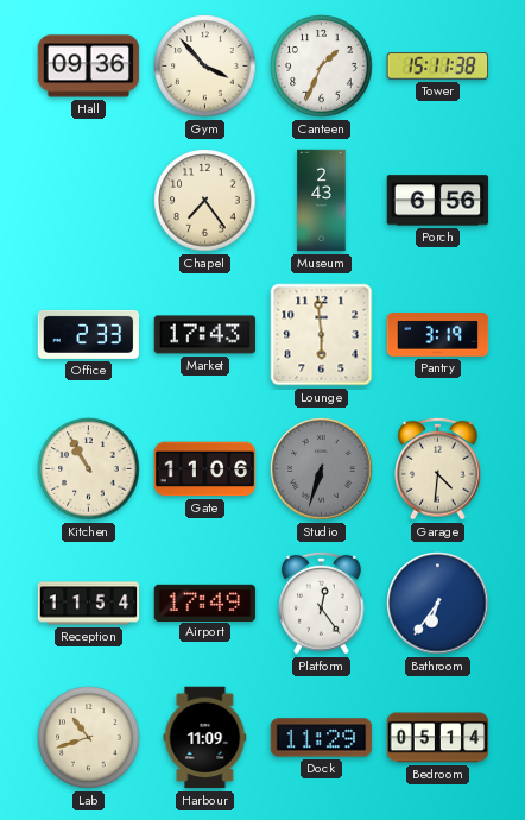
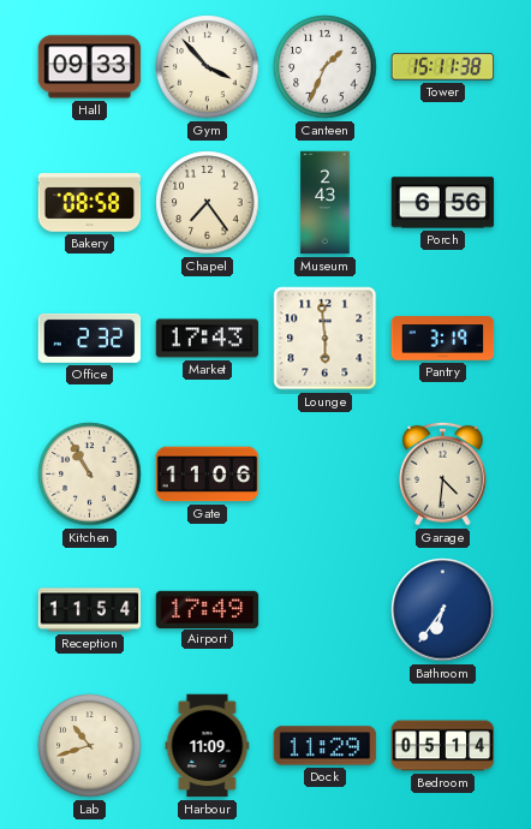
Hall: 09:36 -> 09:33 (90, 67)
Bakery: none -> 08:58 (90, 203)
Office: 2:33 -> 2:32 (90, 338)
Studio: 6:33 -> none (322, 469)
Platform: 12:24 -> none (322, 603)
